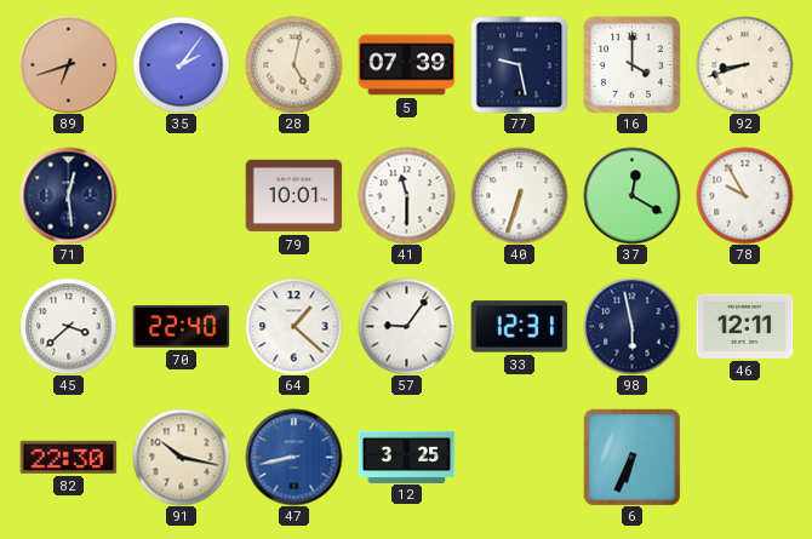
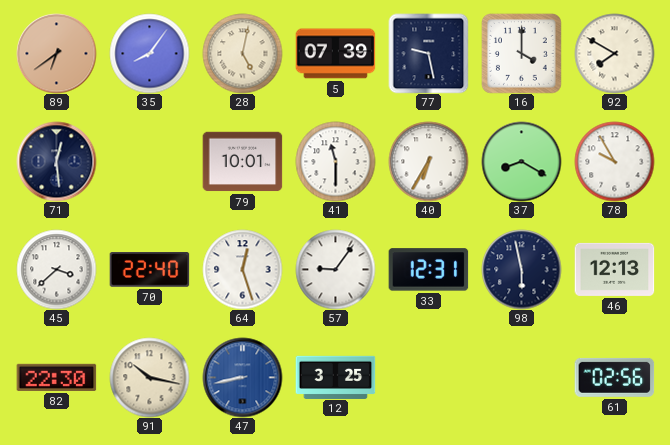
89: 6:42 -> 6:39 (56, 53)
35: 2:06 -> 8:06 (149, 53)
92: 8:42 -> 7:50 (614, 53)
40: 6:33 -> 6:35 (428, 161)
37: 12:20 -> 8:20 (521, 161)
64: 1:22 -> 12:27 (242, 269)
46: 12:11 -> 12:13 (614, 269)
6: 6:34 -> none (631, 457)
61: none -> 02:56 (614, 377)
